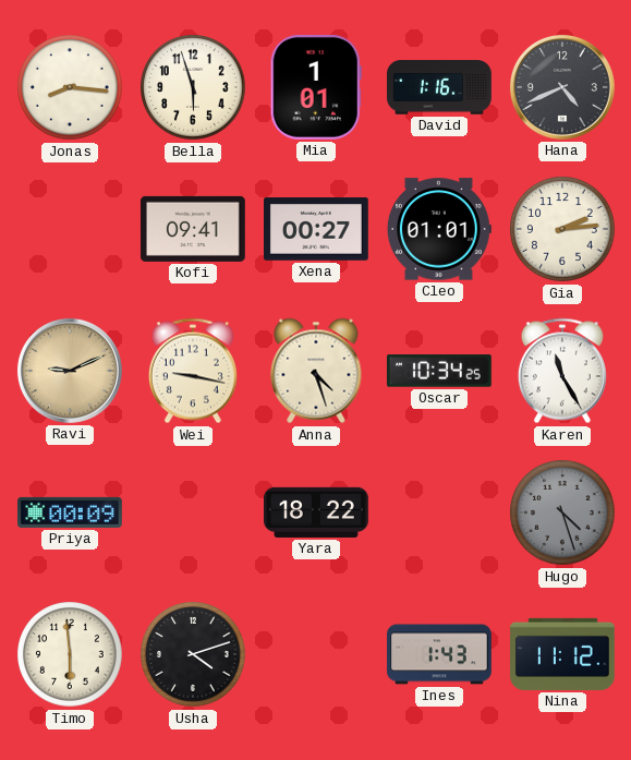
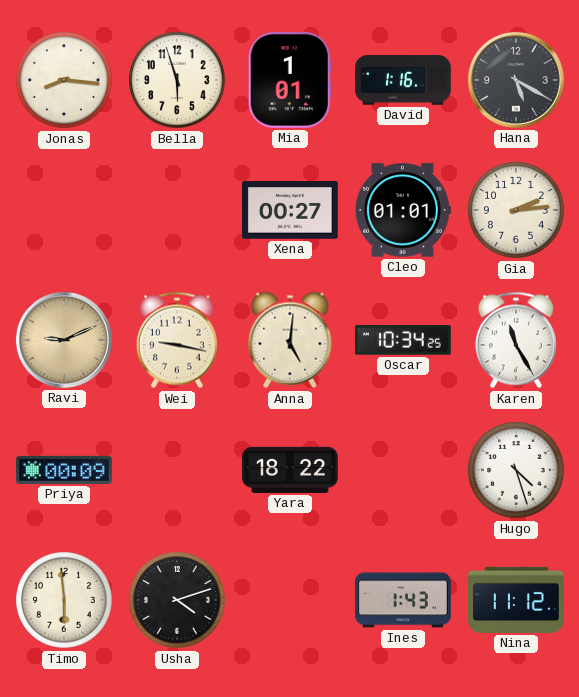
Hana: 4:41 -> 5:20 (516, 80)
Kofi: 09:41 -> none (193, 229)
Anna: 4:27 -> 5:01 (290, 340)
Hugo dial: grey -> white (517, 470)
